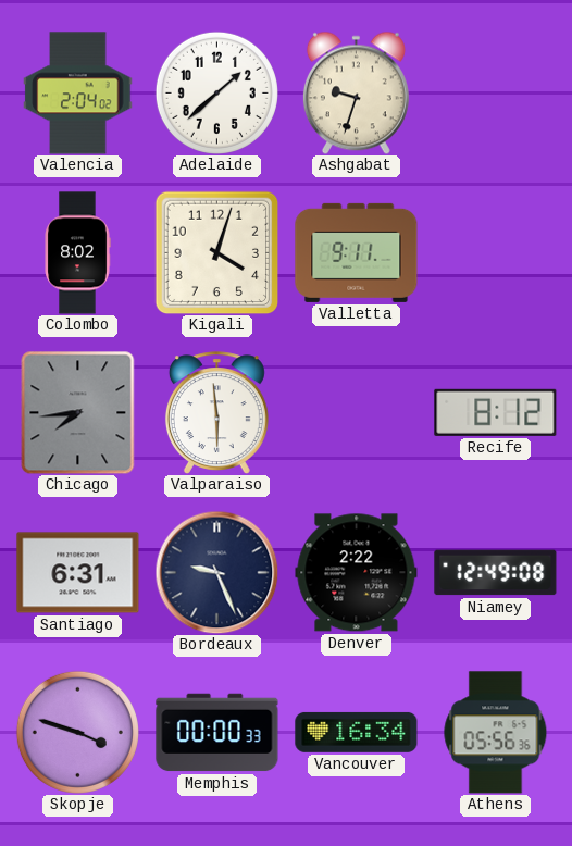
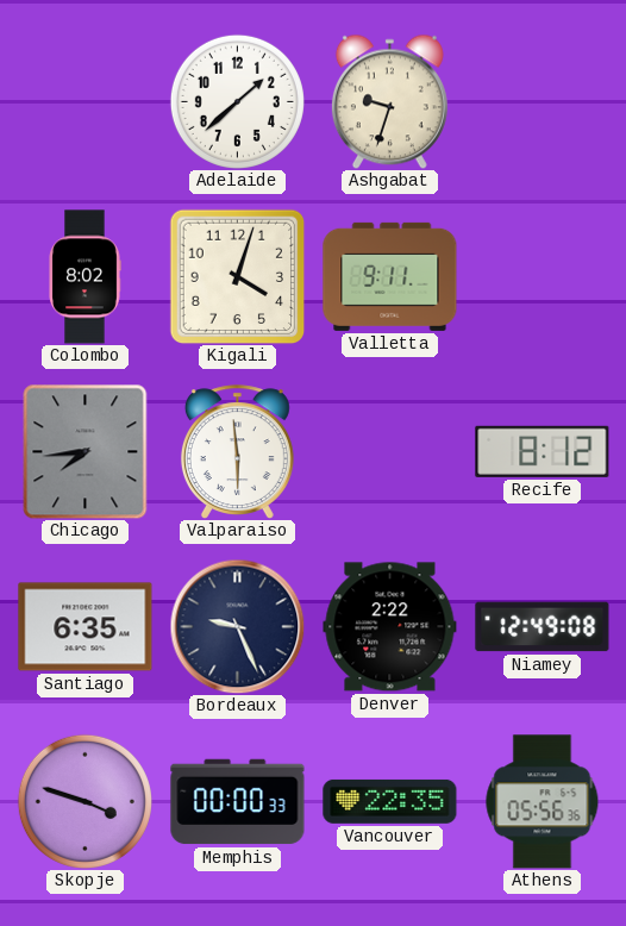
Valencia: 2:04 -> none (78, 94)
Santiago: 6:31 -> 6:35 (86, 627)
Vancouver: 16:34 -> 22:35 (390, 801)
